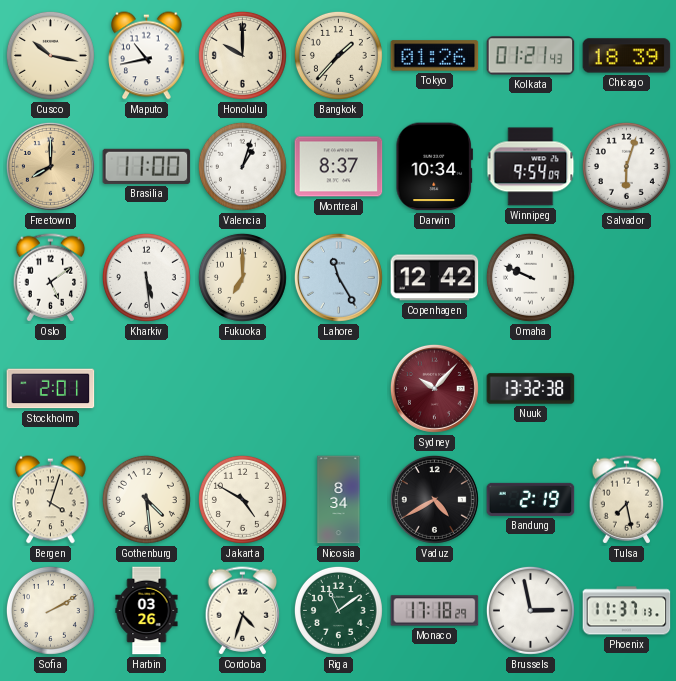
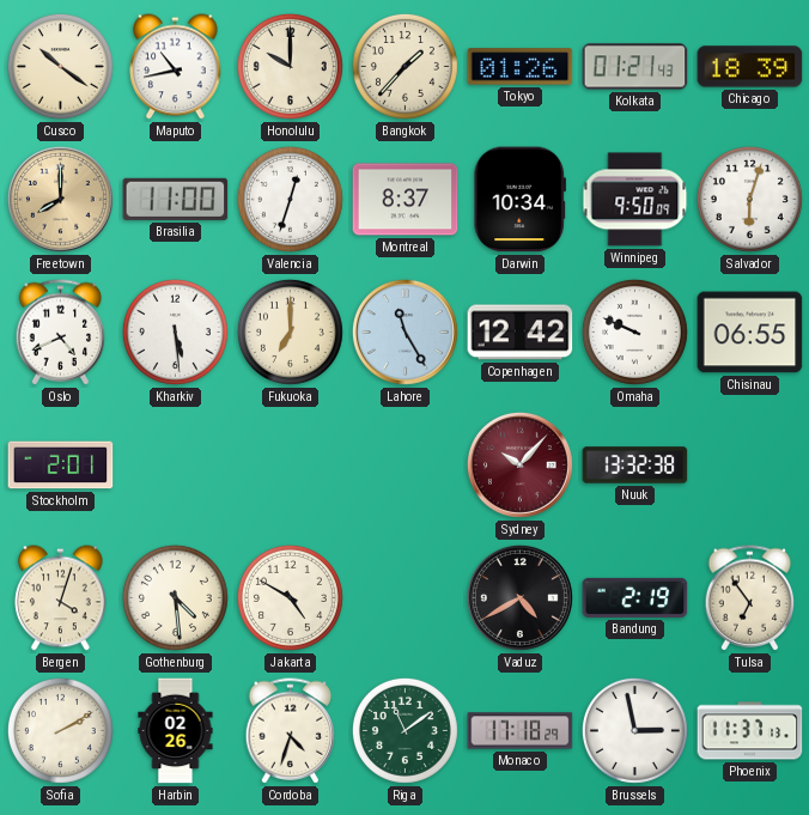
Cusco: 10:17 -> 10:21 (60, 66)
Valencia: 1:03 -> 12:33 (290, 199)
Winnipeg: 9:54 -> 9:50 (635, 200)
Oslo: 5:09 -> 4:41 (61, 333)
Chisinau: none -> 06:55 (750, 333)
Nicosia: 8:34 -> none (339, 500)
Tulsa: 7:28 -> 6:54 (750, 598)
Harbin: 03:26 -> 02:26 (176, 731)
